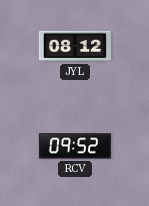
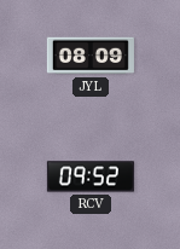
JYL: 08:12 -> 08:09 (91, 56)
